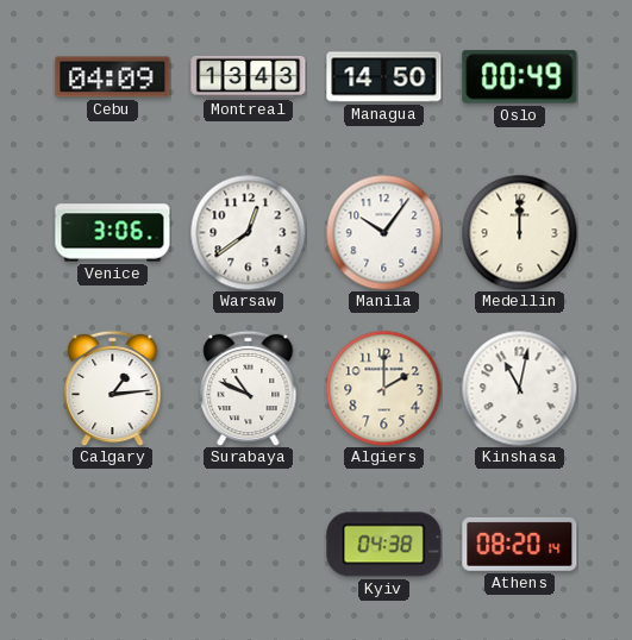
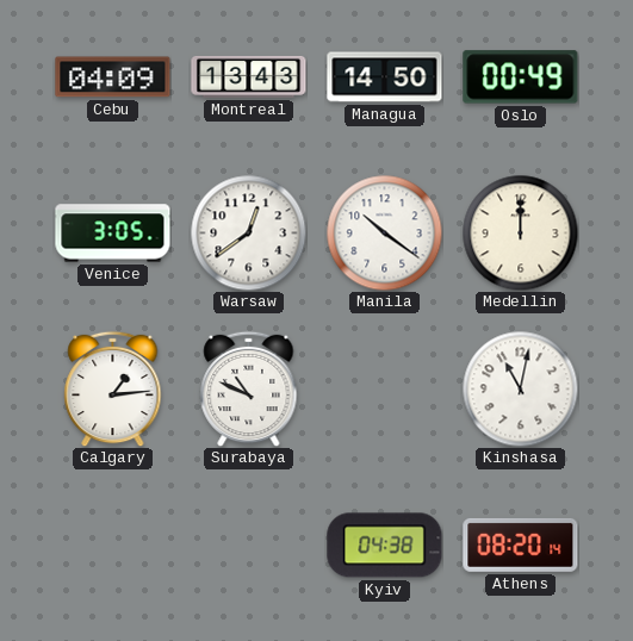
Venice: 3:06 -> 3:05 (113, 234)
Manila: 10:06 -> 10:21 (384, 232)
Algiers: 2:00 -> none (383, 388)
